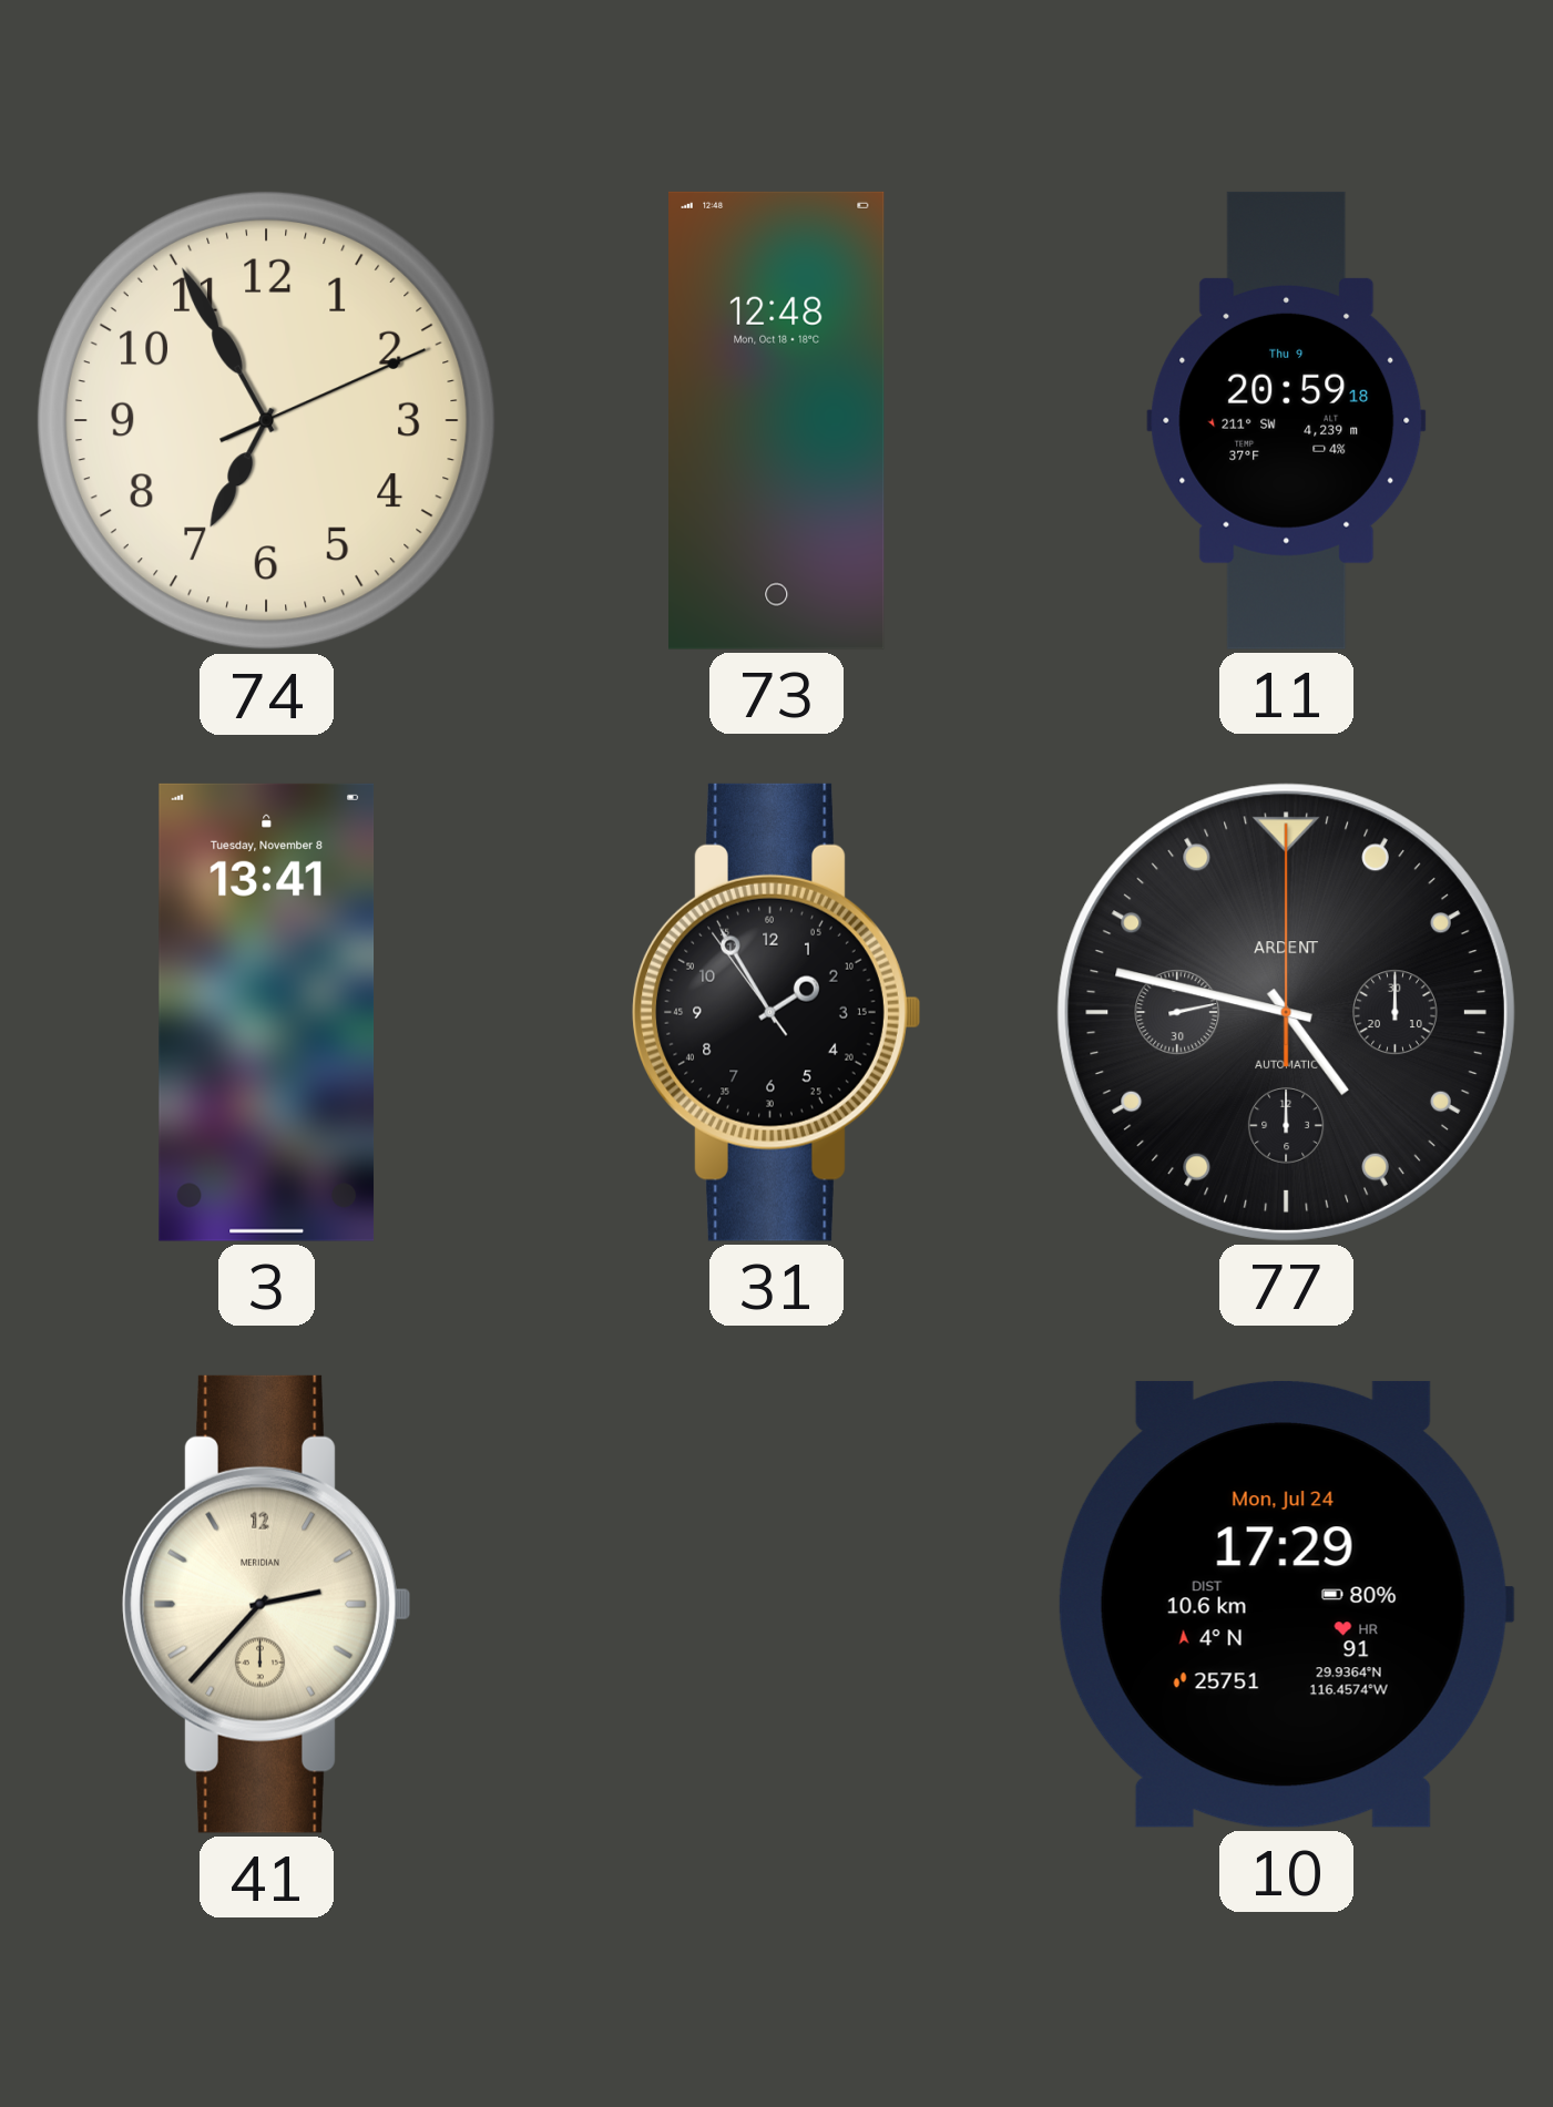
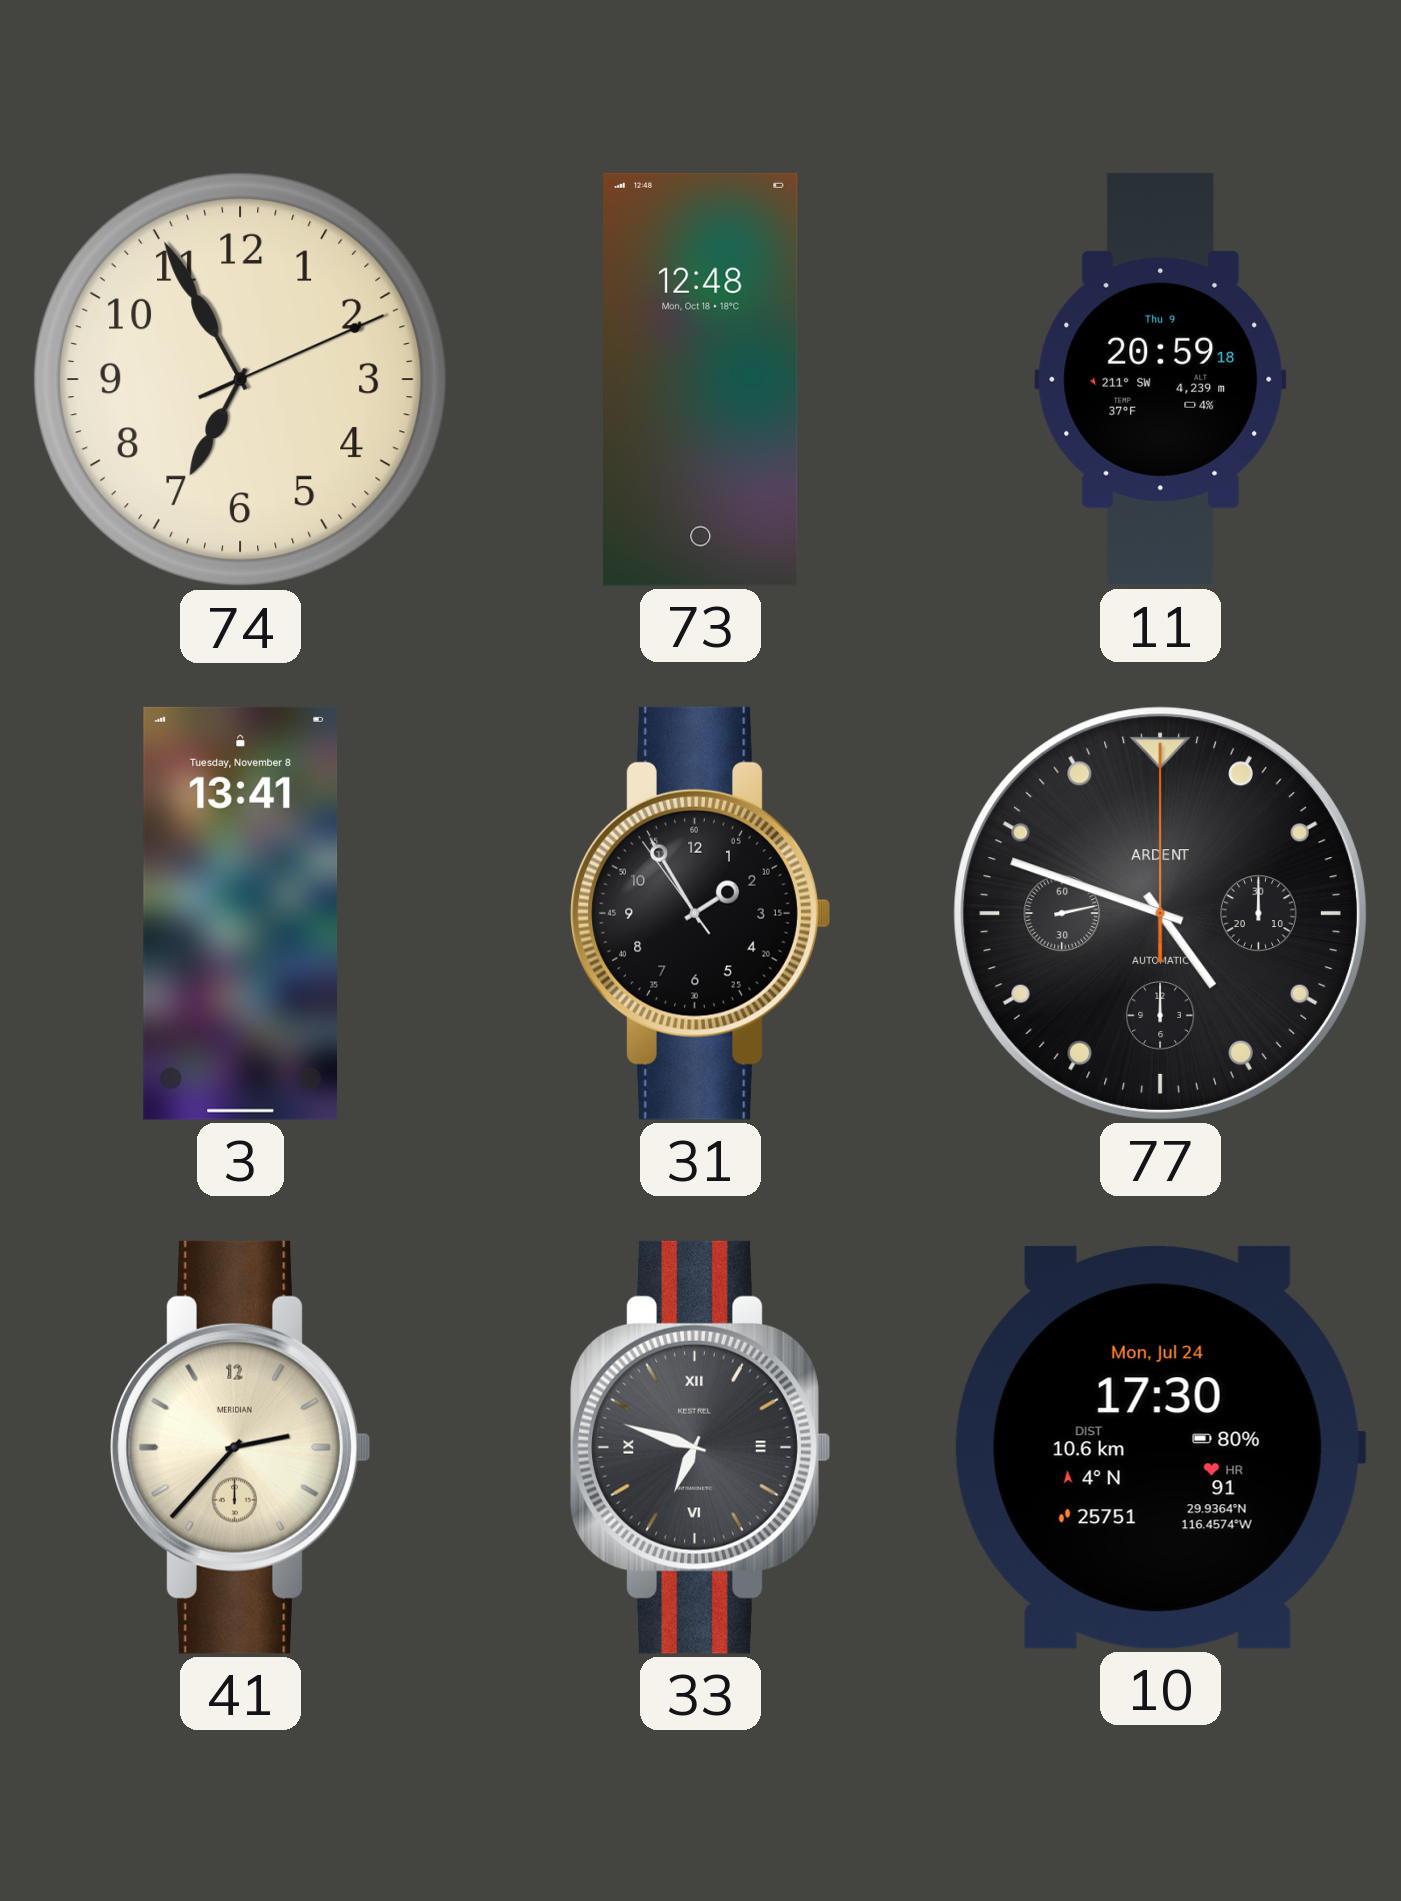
77: 4:47 -> 4:48 (1160, 913)
33: none -> 6:48 (701, 1447)
10: 17:29 -> 17:30 (1160, 1447)
